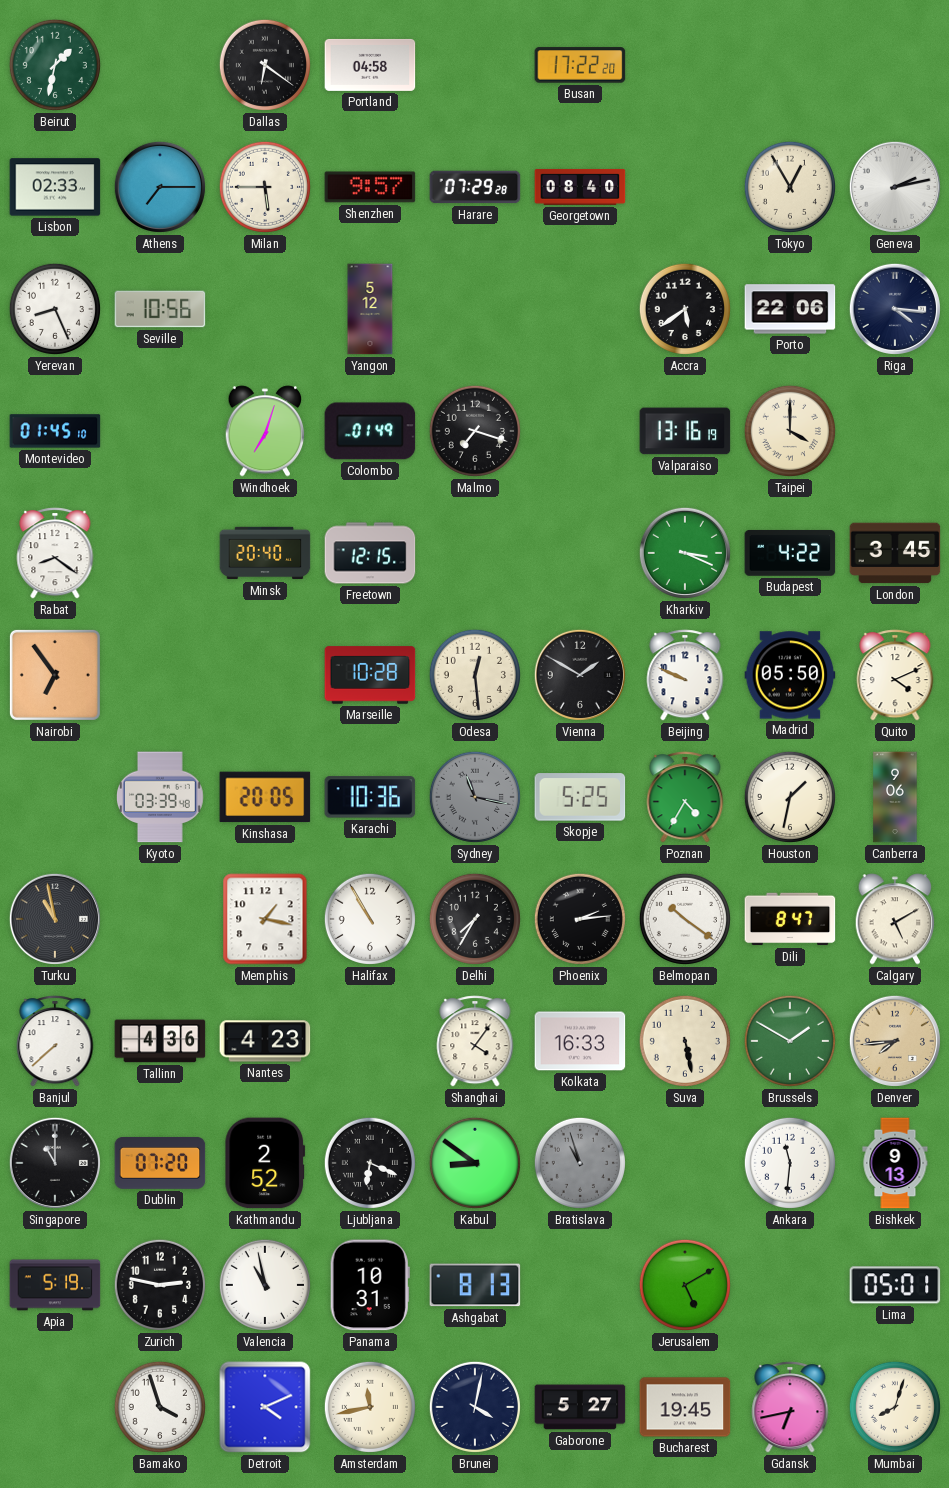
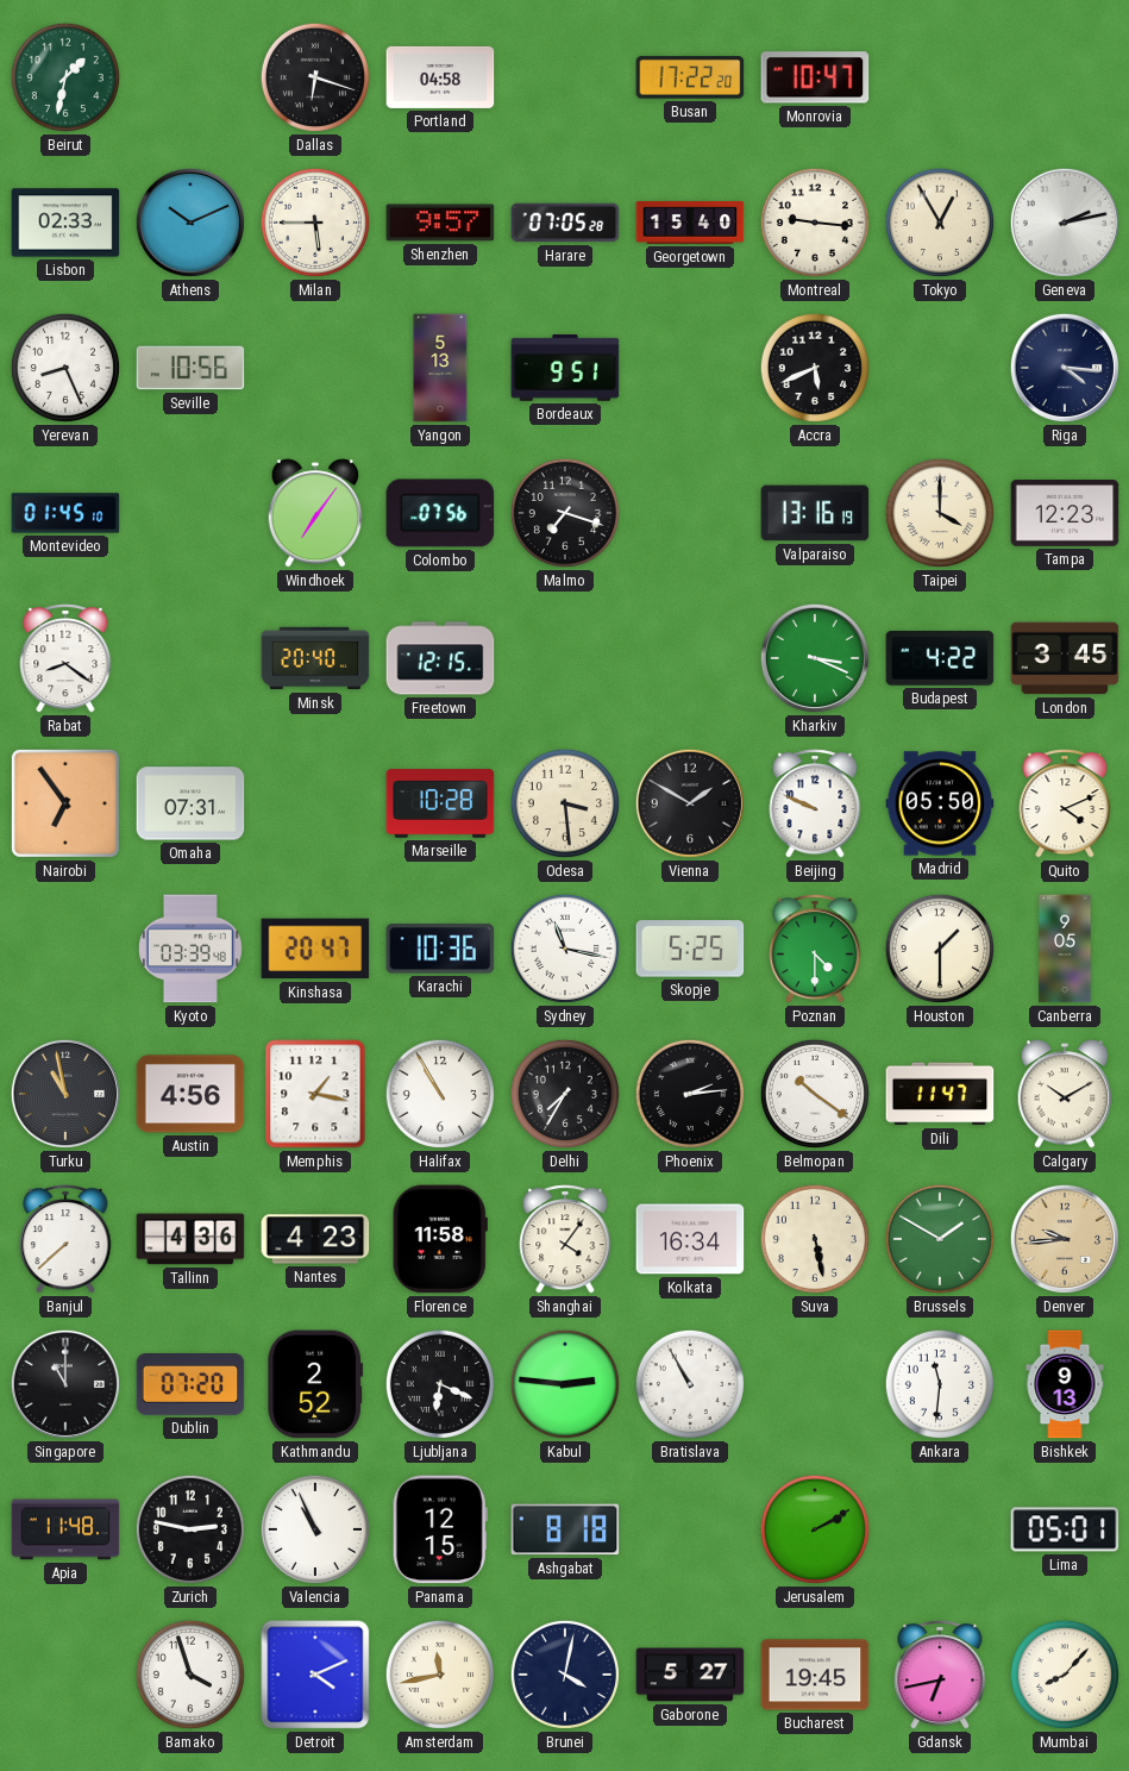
Dallas: 6:21 -> 6:18 (315, 77)
Monrovia: none -> 10:47 (815, 77)
Athens: 7:15 -> 10:11 (190, 223)
Harare: 07:29 -> 07:05 (565, 223)
Georgetown: 08:40 -> 15:40 (690, 223)
Montreal: none -> 9:16 (815, 223)
Yangon: 5:12 -> 5:13 (440, 368)
Bordeaux: none -> 9:51 (565, 368)
Accra: 5:39 -> 5:41 (815, 368)
Porto: 22:06 -> none (790, 309)
Windhoek: 7:03 -> 7:06 (315, 513)
Colombo: 01:49 -> 07:56 (440, 513)
Tampa: none -> 12:23 (1065, 514)
Omaha: none -> 07:31 (190, 803)
Odesa: 12:29 -> 3:29 (565, 803)
Kinshasa: 20:05 -> 20:47 (315, 949)
Sydney dial: grey -> white (565, 949)
Poznan: 4:35 -> 4:30 (815, 949)
Houston: 1:32 -> 1:30 (940, 949)
Canberra: 9:06 -> 9:05 (1065, 949)
Austin: none -> 4:56 (190, 1094)
Dili: 8:47 -> 11:47 (940, 1094)
Calgary: 5:10 -> 10:10 (1065, 1094)
Florence: none -> 11:58 (440, 1239)
Kolkata: 16:33 -> 16:34 (690, 1239)
Denver: 7:44 -> 9:44 (1065, 1239)
Kabul: 8:51 -> 2:46 (565, 1384)
Bratislava: 10:57 -> 10:55 (690, 1384)
Bratislava dial: grey -> white (690, 1384)
Apia: 5:19 -> 11:48 (65, 1529)
Valencia: 10:58 -> 10:56 (315, 1529)
Panama: 10:31 -> 12:15 (440, 1529)
Ashgabat: 8:13 -> 8:18 (565, 1529)
Jerusalem: 5:10 -> 2:10 (815, 1529)
Mumbai: 8:03 -> 8:07 (1065, 1675)
